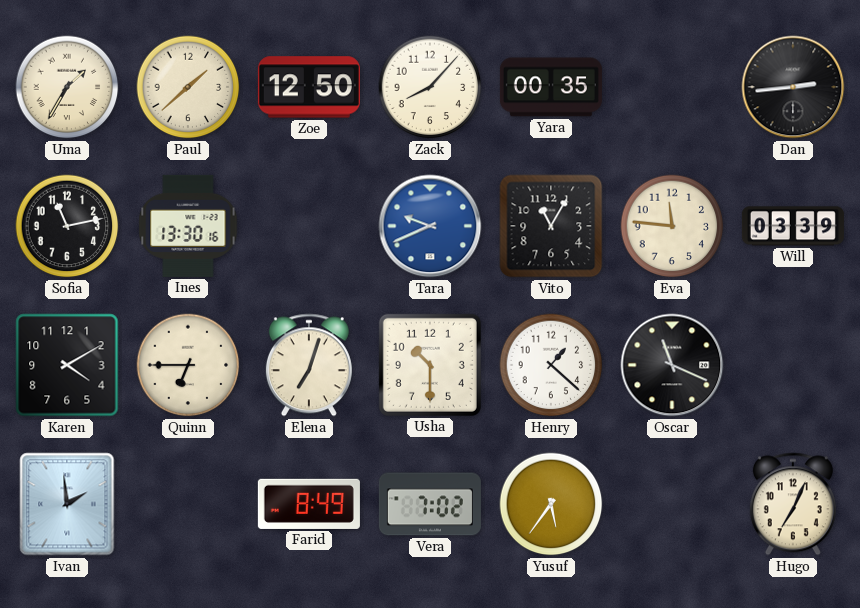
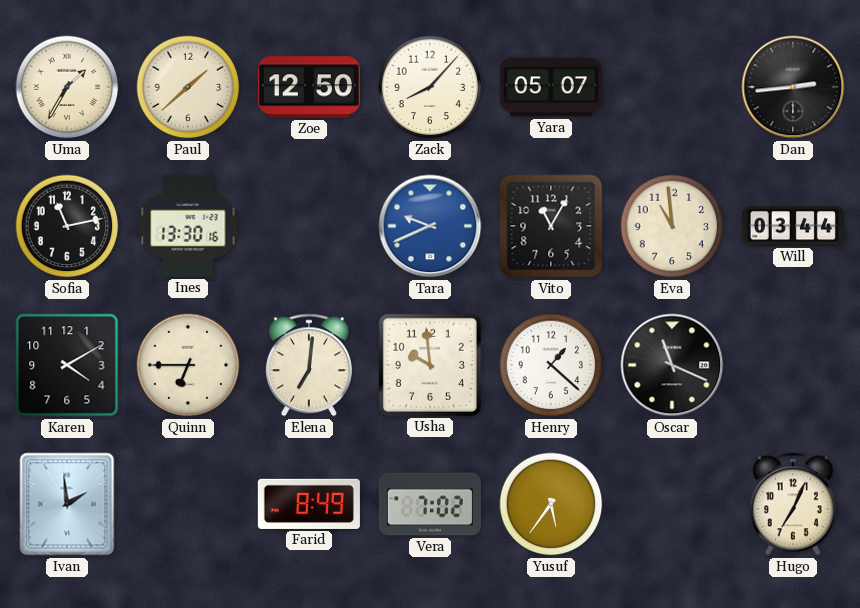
Yara: 00:35 -> 05:07 (551, 87)
Eva: 11:46 -> 10:59 (672, 226)
Will: 03:39 -> 03:44 (793, 226)
Elena: 7:03 -> 7:01 (309, 365)
Usha: 10:30 -> 9:59 (430, 365)
